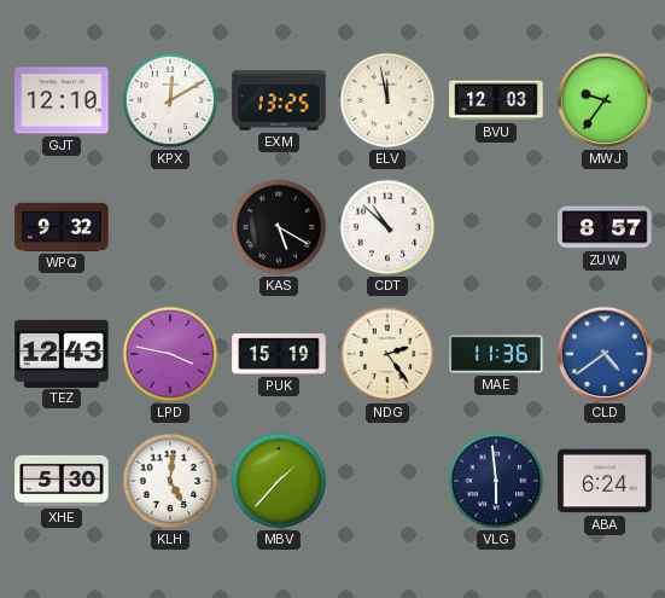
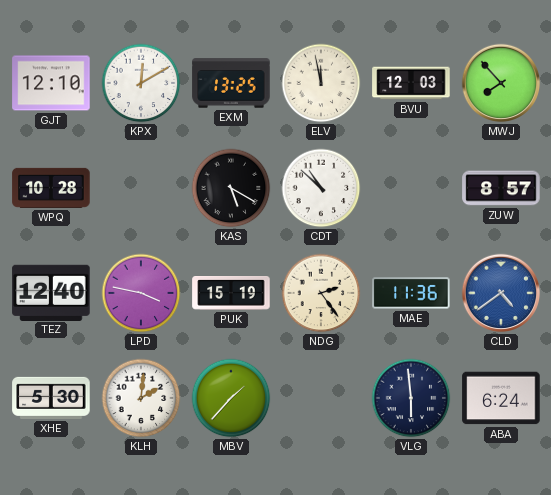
MWJ: 9:36 -> 7:53 (501, 83)
WPQ: 9:32 -> 10:28 (51, 188)
TEZ: 12:43 -> 12:40 (51, 292)
KLH: 5:01 -> 2:01 (141, 398)
